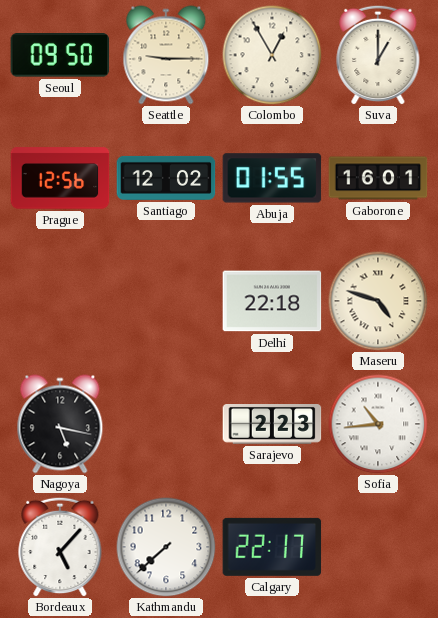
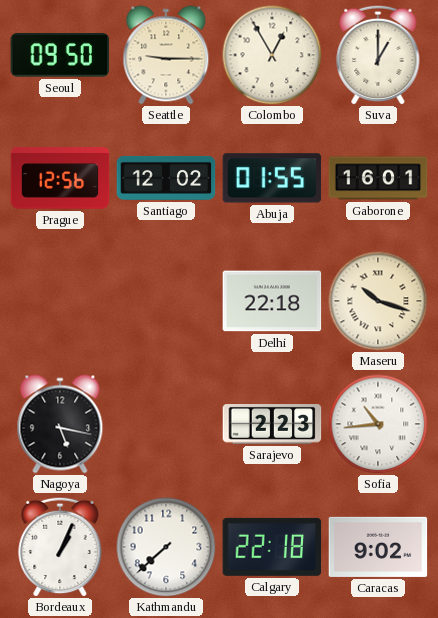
Maseru: 4:48 -> 10:18 (378, 301)
Bordeaux: 5:07 -> 1:04 (60, 547)
Calgary: 22:17 -> 22:18 (272, 547)
Caracas: none -> 9:02 (378, 547)
